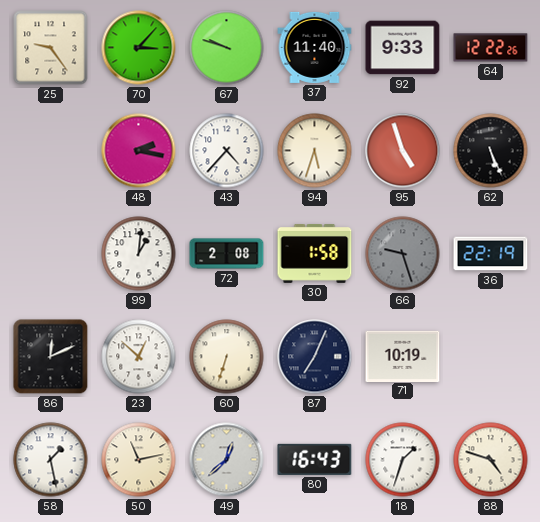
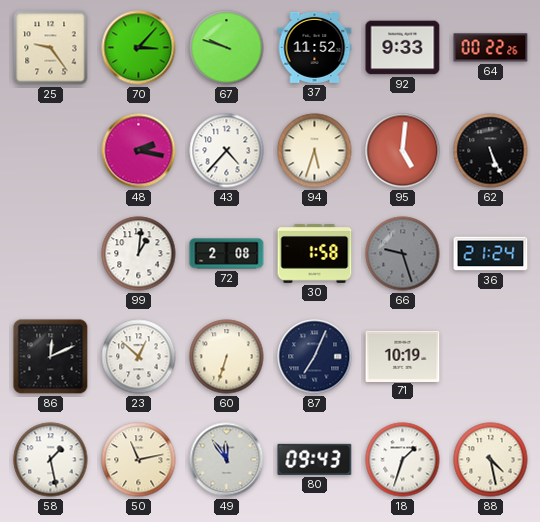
37: 11:40 -> 11:52 (315, 47)
64: 12:22 -> 00:22 (491, 48)
95: 4:57 -> 5:01 (403, 151)
36: 22:19 -> 21:24 (491, 254)
49: 12:38 -> 11:54 (227, 460)
80: 16:43 -> 09:43 (315, 459)
88: 4:48 -> 4:28 (491, 460)
